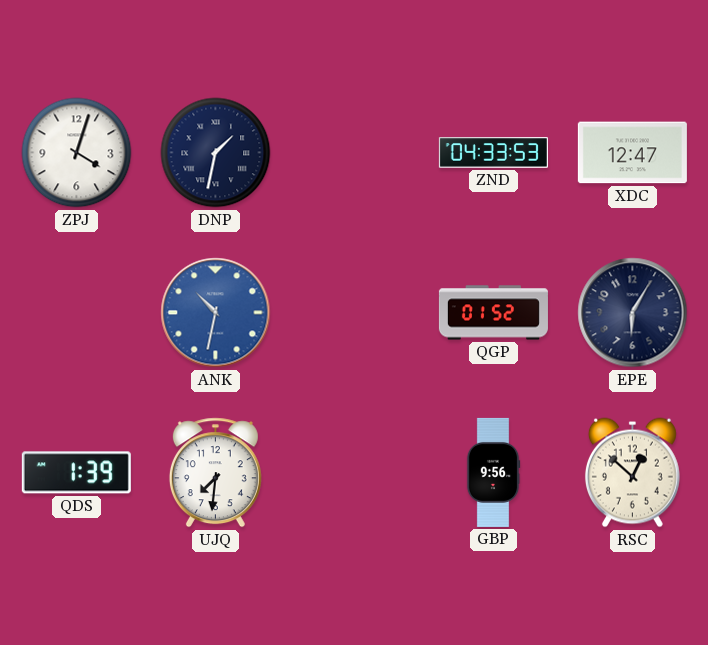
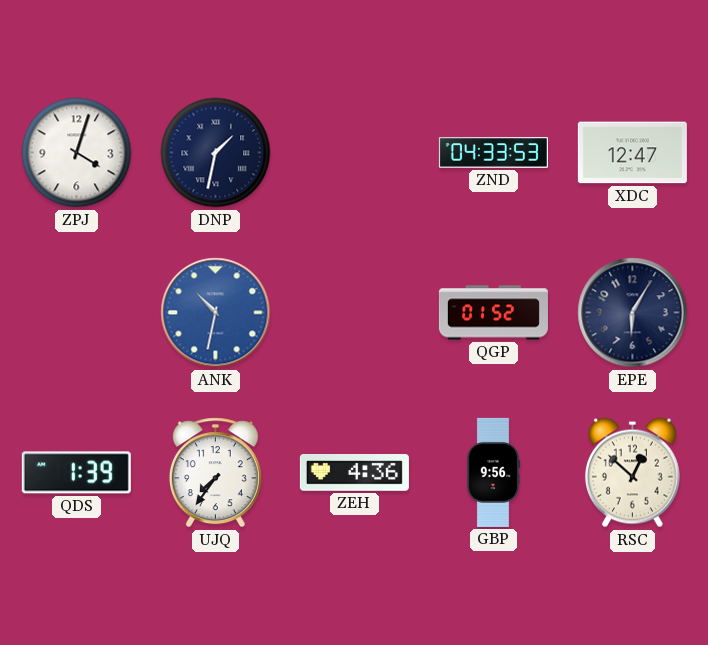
UJQ: 7:31 -> 7:36 (215, 473)
ZEH: none -> 4:36 (354, 473)
